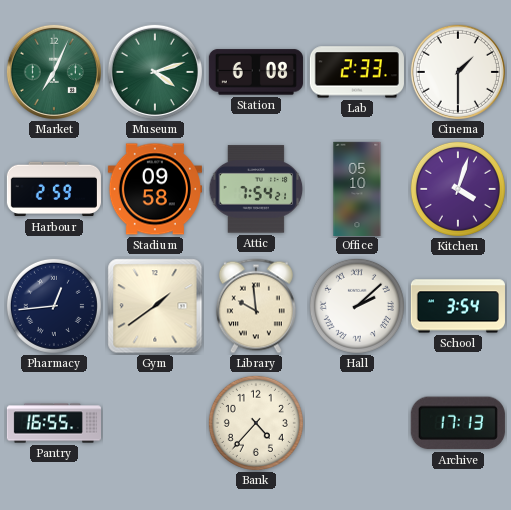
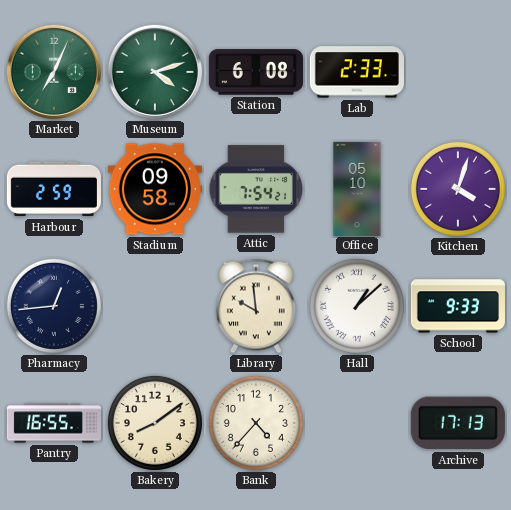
Cinema: 1:30 -> none (458, 72)
Gym: 1:39 -> none (155, 306)
Hall: 2:08 -> 1:08 (357, 306)
School: 3:54 -> 9:33 (458, 306)
Bakery: none -> 8:09 (155, 423)
